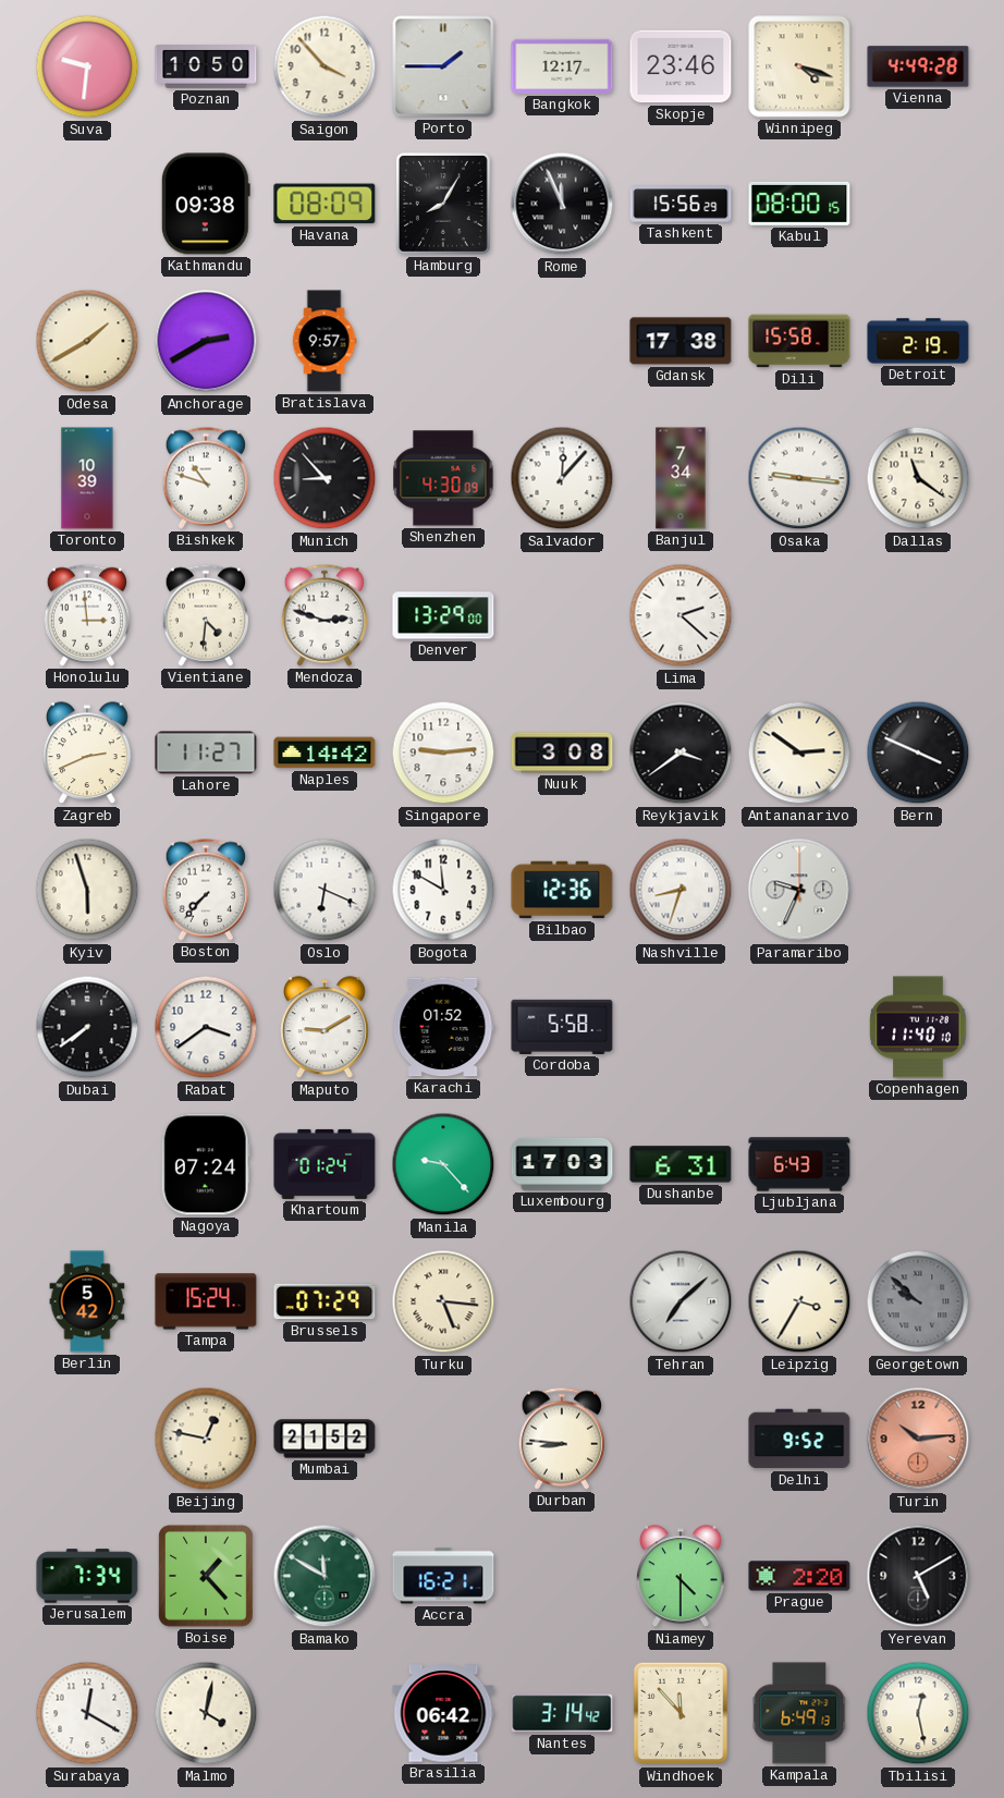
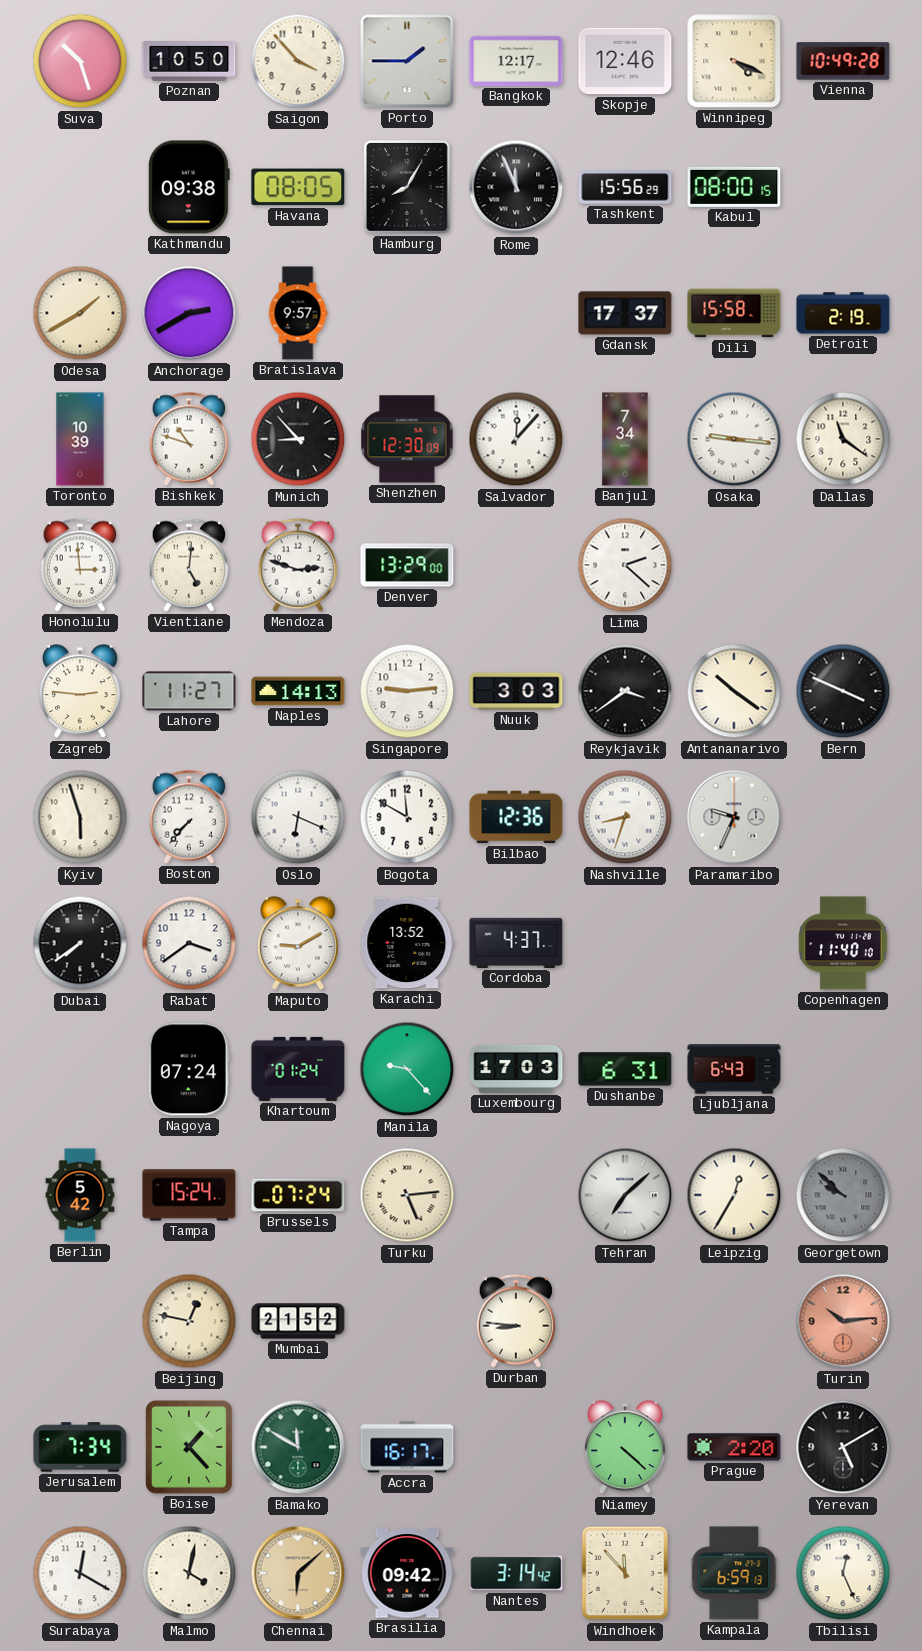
Suva: 9:31 -> 10:27 (80, 61)
Skopje: 23:46 -> 12:46 (625, 61)
Winnipeg: 4:18 -> 4:19 (734, 61)
Vienna: 4:49 -> 10:49 (843, 61)
Havana: 08:09 -> 08:05 (298, 187)
Gdansk: 17:38 -> 17:37 (625, 313)
Shenzhen: 4:30 -> 12:30 (407, 439)
Vientiane: 4:31 -> 5:01 (188, 565)
Zagreb: 2:41 -> 2:46 (81, 692)
Naples: 14:42 -> 14:13 (298, 691)
Nuuk: 3:08 -> 3:03 (516, 691)
Antananarivo: 2:51 -> 10:21 (734, 691)
Karachi: 01:52 -> 13:52 (407, 943)
Cordoba: 5:58 -> 4:37 (516, 943)
Brussels: 07:29 -> 07:24 (298, 1195)
Turku: 5:16 -> 5:14 (407, 1195)
Leipzig: 3:35 -> 12:35 (734, 1195)
Delhi: 9:52 -> none (799, 1439)
Accra: 16:21 -> 16:17 (407, 1447)
Niamey: 4:30 -> 4:22 (626, 1448)
Chennai: none -> 6:08 (298, 1573)
Brasilia: 06:42 -> 09:42 (407, 1573)
Kampala: 6:49 -> 6:59 (734, 1573)
Tbilisi: 12:28 -> 12:26 (843, 1573)
